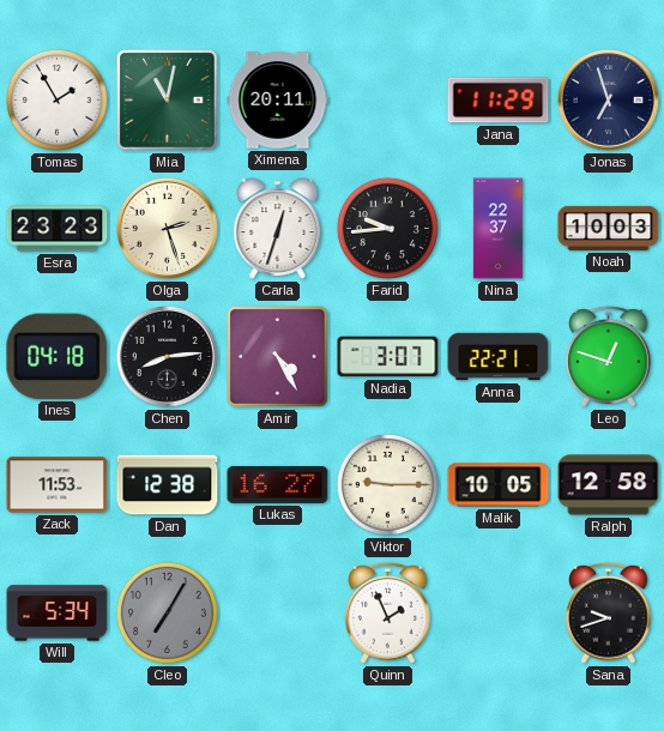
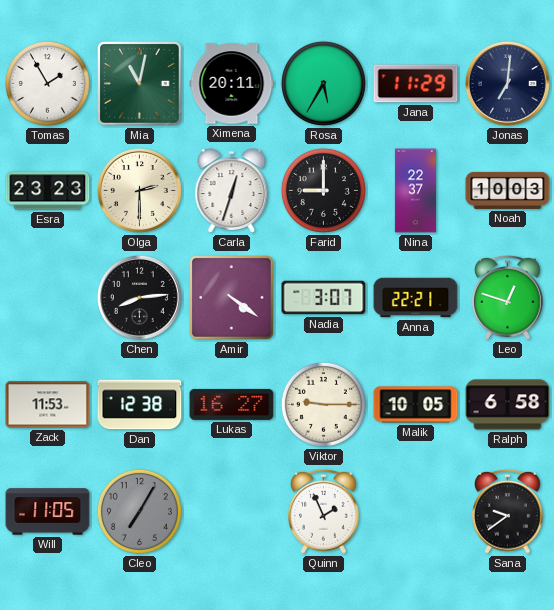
Rosa: none -> 5:35 (323, 83)
Jonas: 6:57 -> 7:01 (508, 84)
Olga: 2:27 -> 2:30 (140, 191)
Farid: 9:44 -> 9:00 (323, 190)
Ines: 04:18 -> none (58, 356)
Amir: 4:25 -> 4:21 (232, 298)
Ralph: 12:58 -> 6:58 (508, 405)
Will: 5:34 -> 11:05 (48, 512)
Sana: 9:42 -> 9:39 (508, 511)
